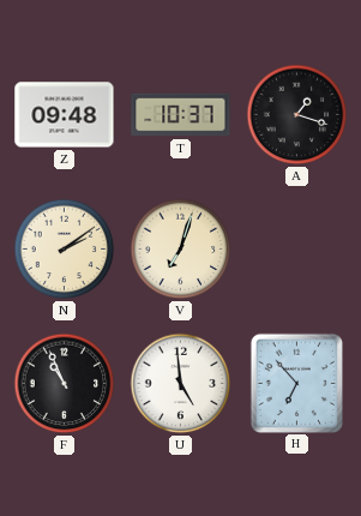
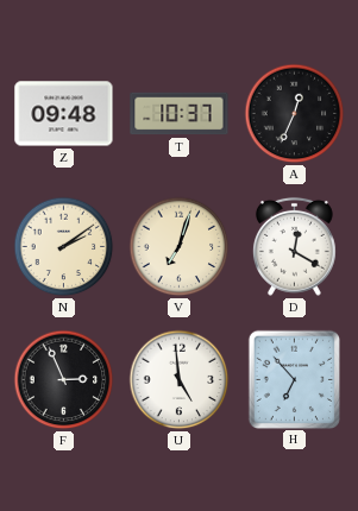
A: 1:18 -> 12:34 (295, 114)
D: none -> 12:20 (294, 246)
F: 10:56 -> 2:56 (64, 380)
